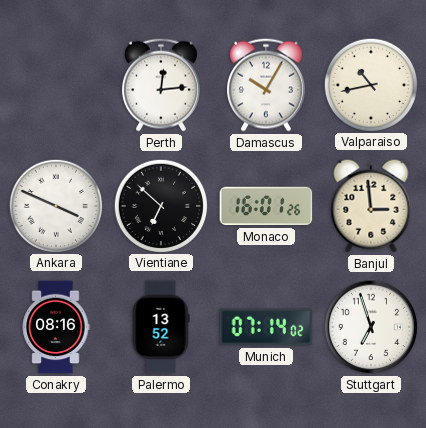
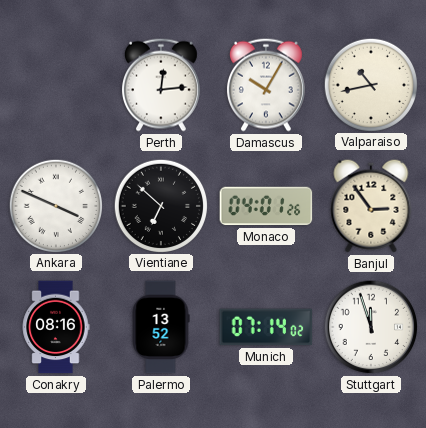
Monaco: 16:01 -> 04:01 (266, 206)
Banjul: 2:59 -> 2:54 (371, 206)
Stuttgart: 6:57 -> 11:57 (371, 327)
